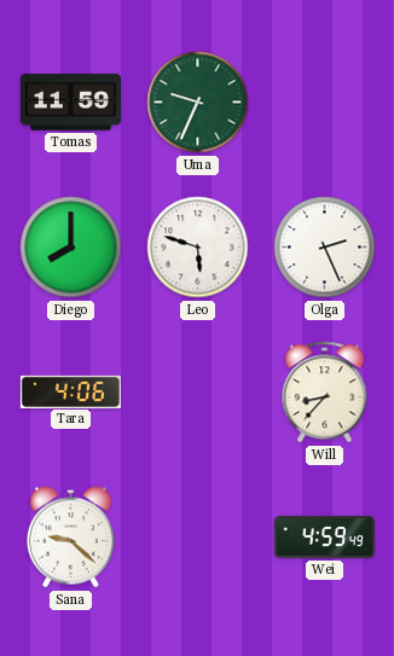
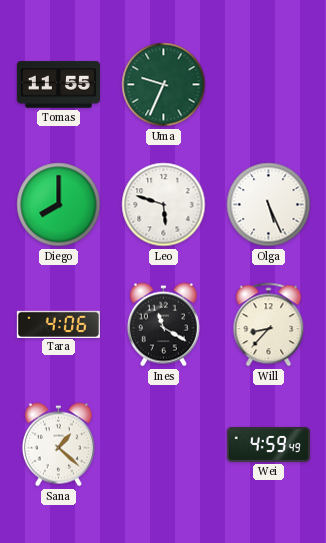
Tomas: 11:59 -> 11:55 (58, 85)
Olga: 2:26 -> 5:26 (269, 205)
Ines: none -> 11:20 (163, 325)
Sana: 9:22 -> 1:22 (58, 445)
